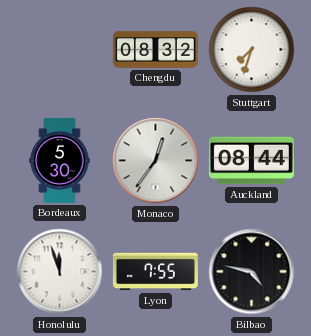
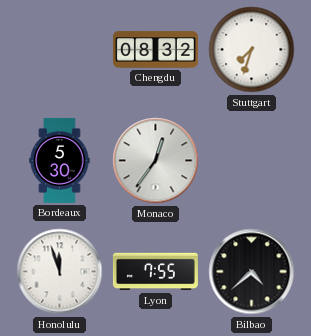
Auckland: 08:44 -> none (251, 161)
Bilbao: 4:47 -> 4:38 (252, 272)
